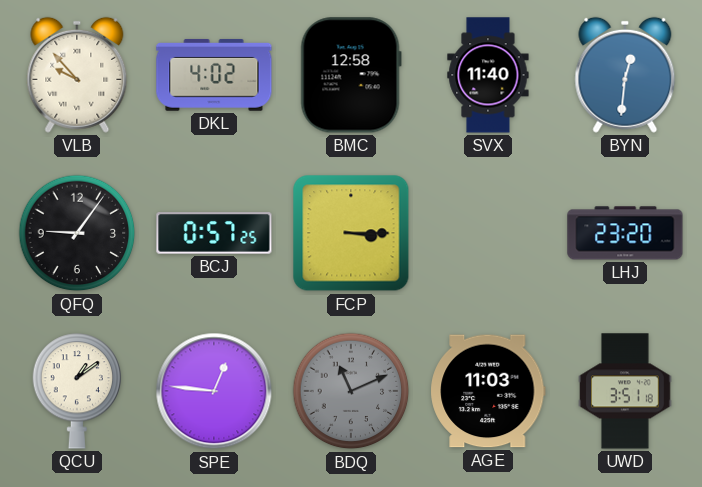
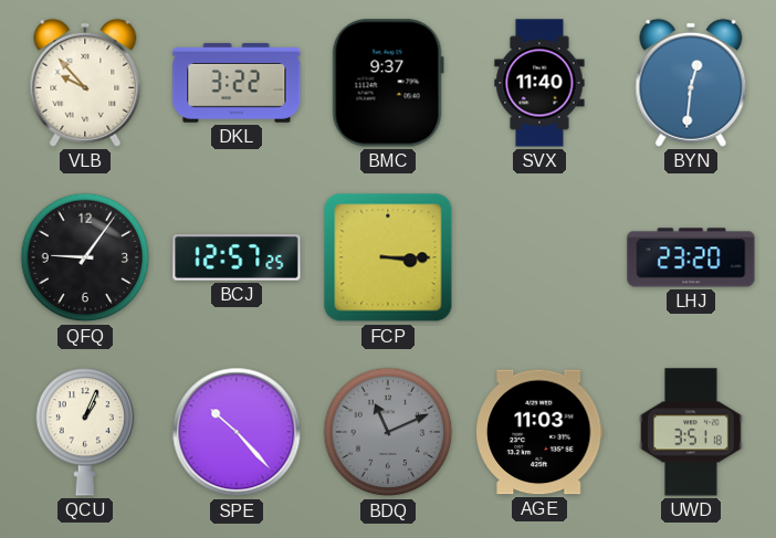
DKL: 4:02 -> 3:22 (237, 83)
BMC: 12:58 -> 9:37 (388, 83)
BCJ: 0:57 -> 12:57 (237, 257)
QCU: 1:09 -> 1:04 (85, 432)
SPE: 12:46 -> 10:23 (237, 432)
